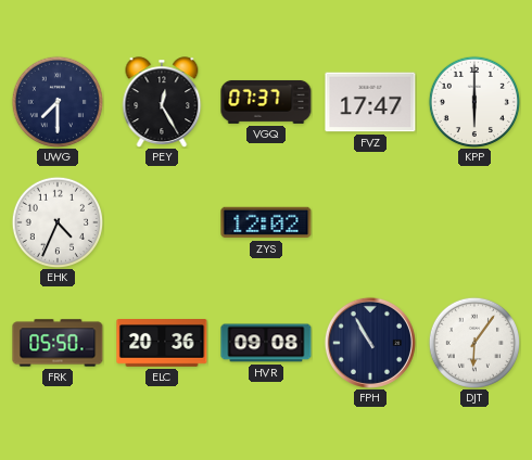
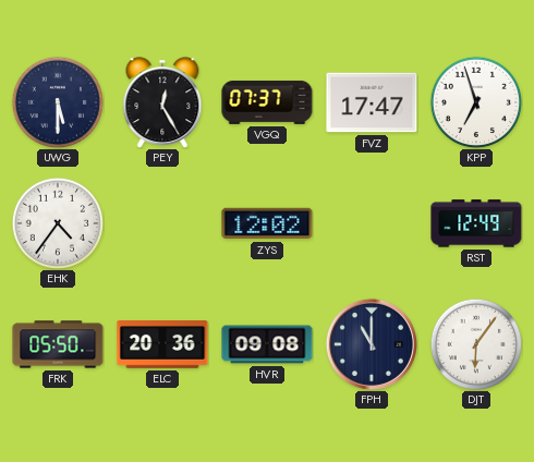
UWG: 7:30 -> 5:30 (57, 101)
KPP: 6:00 -> 6:57 (475, 101)
EHK: 4:34 -> 4:36 (57, 222)
RST: none -> 12:49 (476, 223)
FPH: 10:55 -> 11:00 (372, 344)
